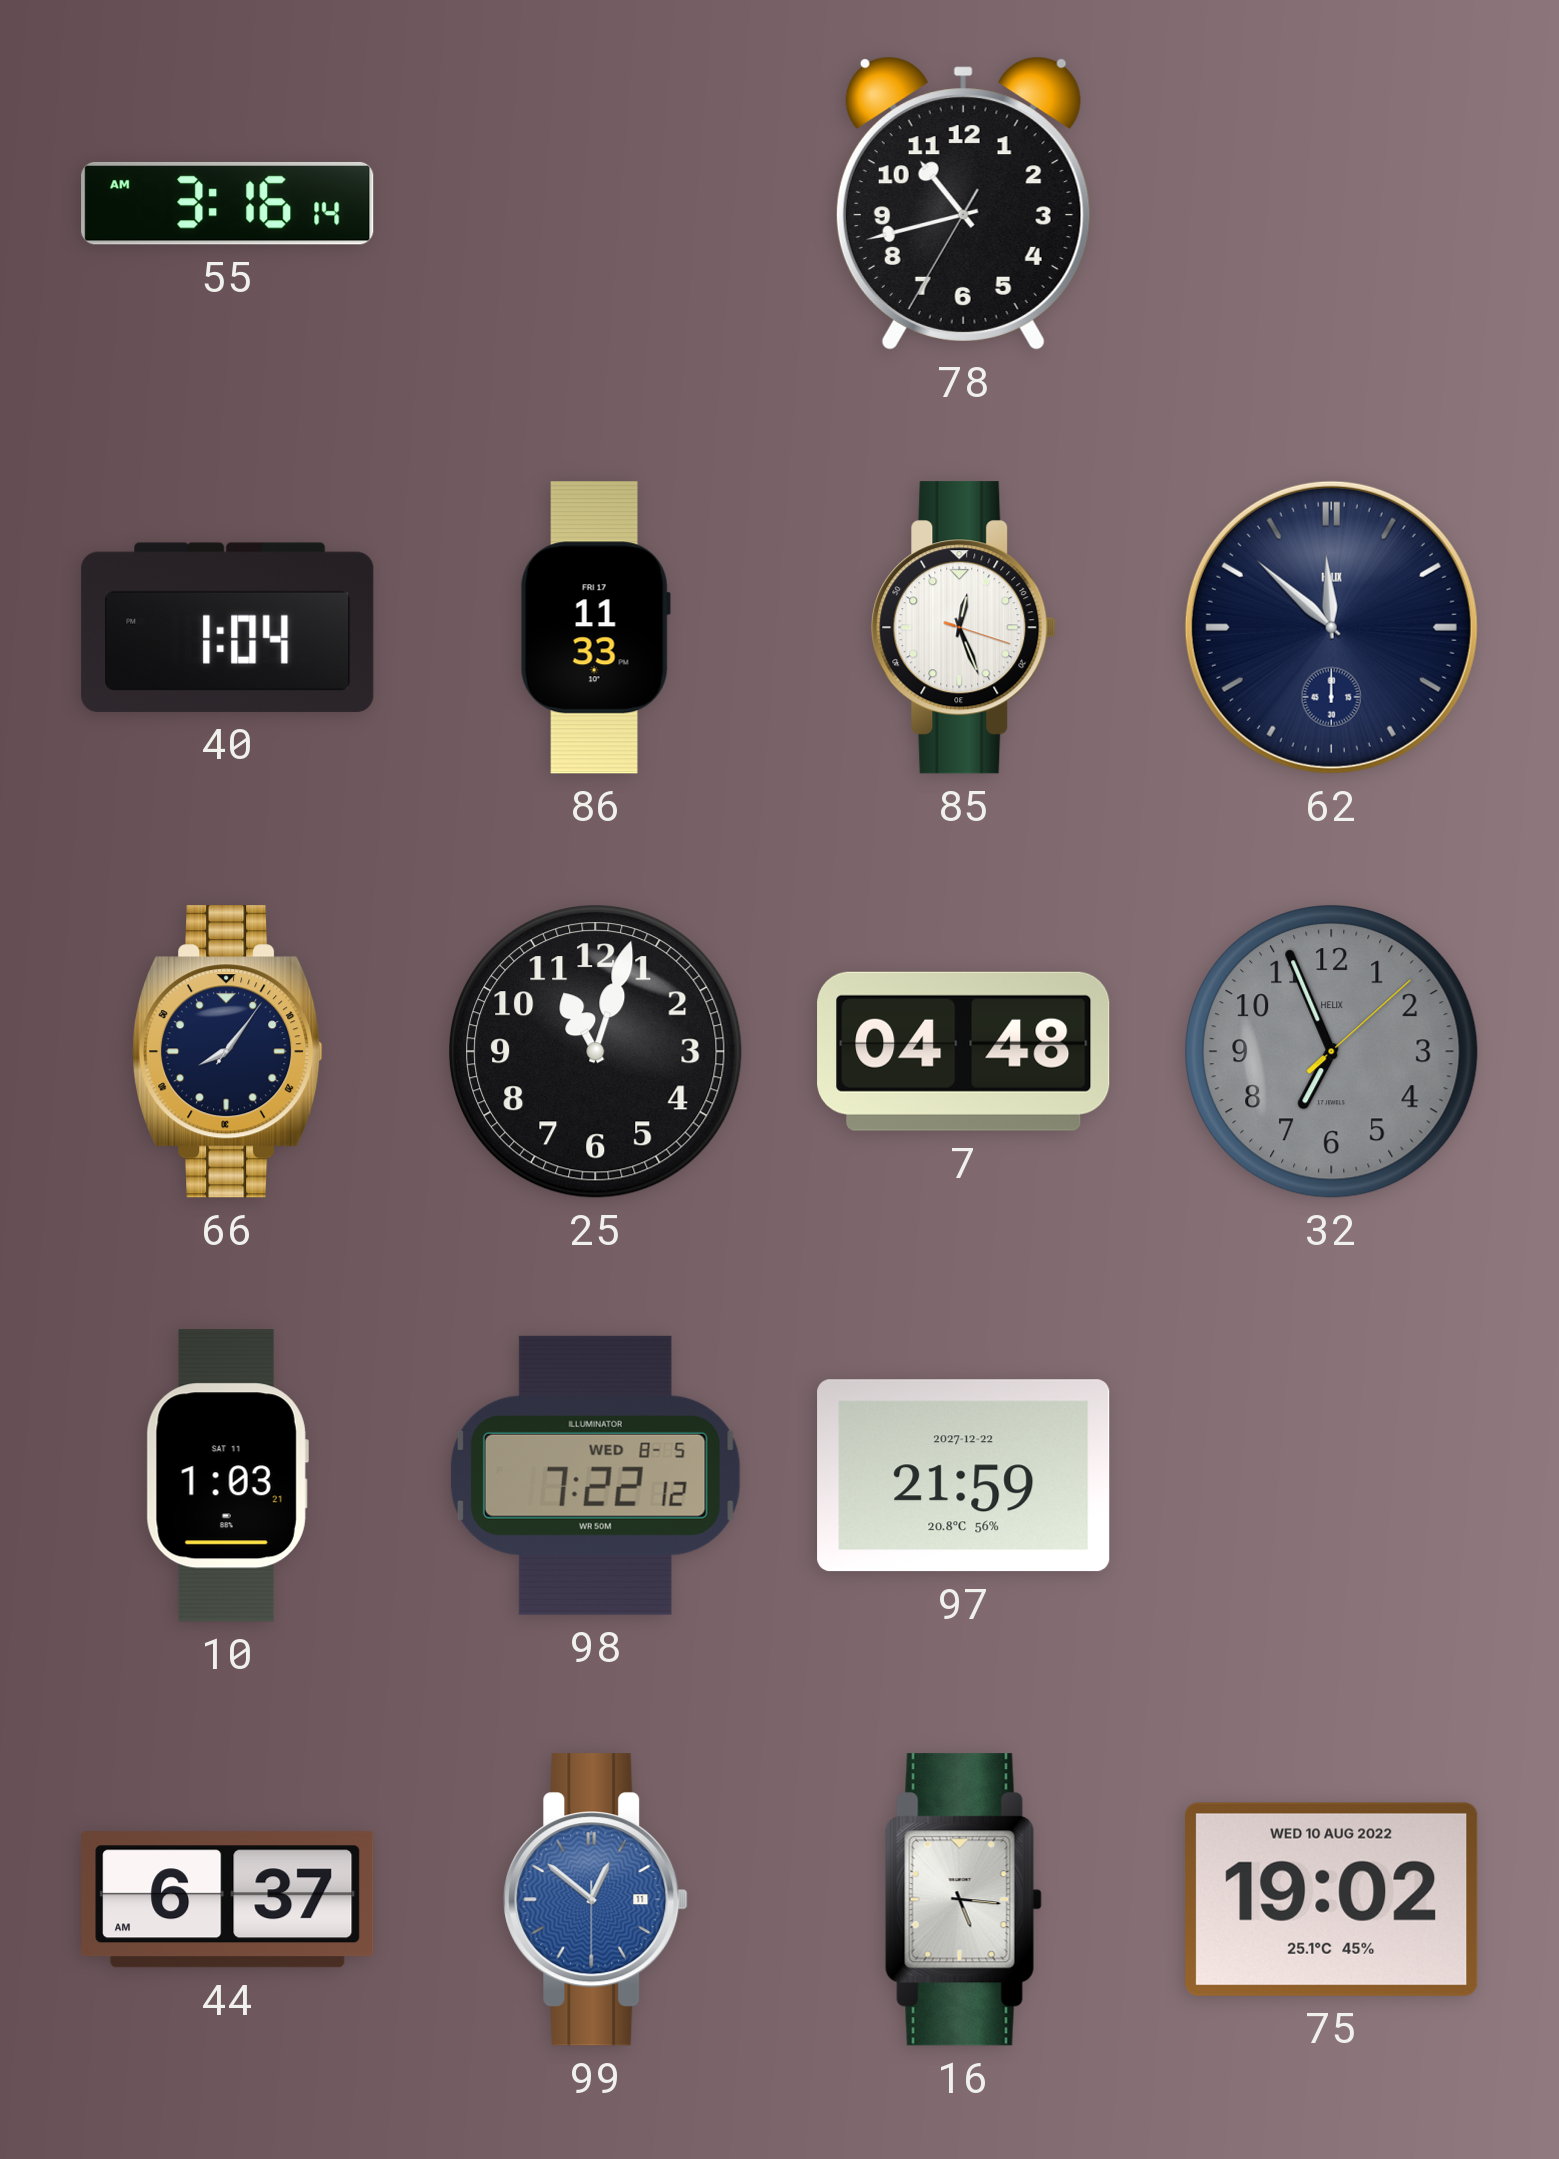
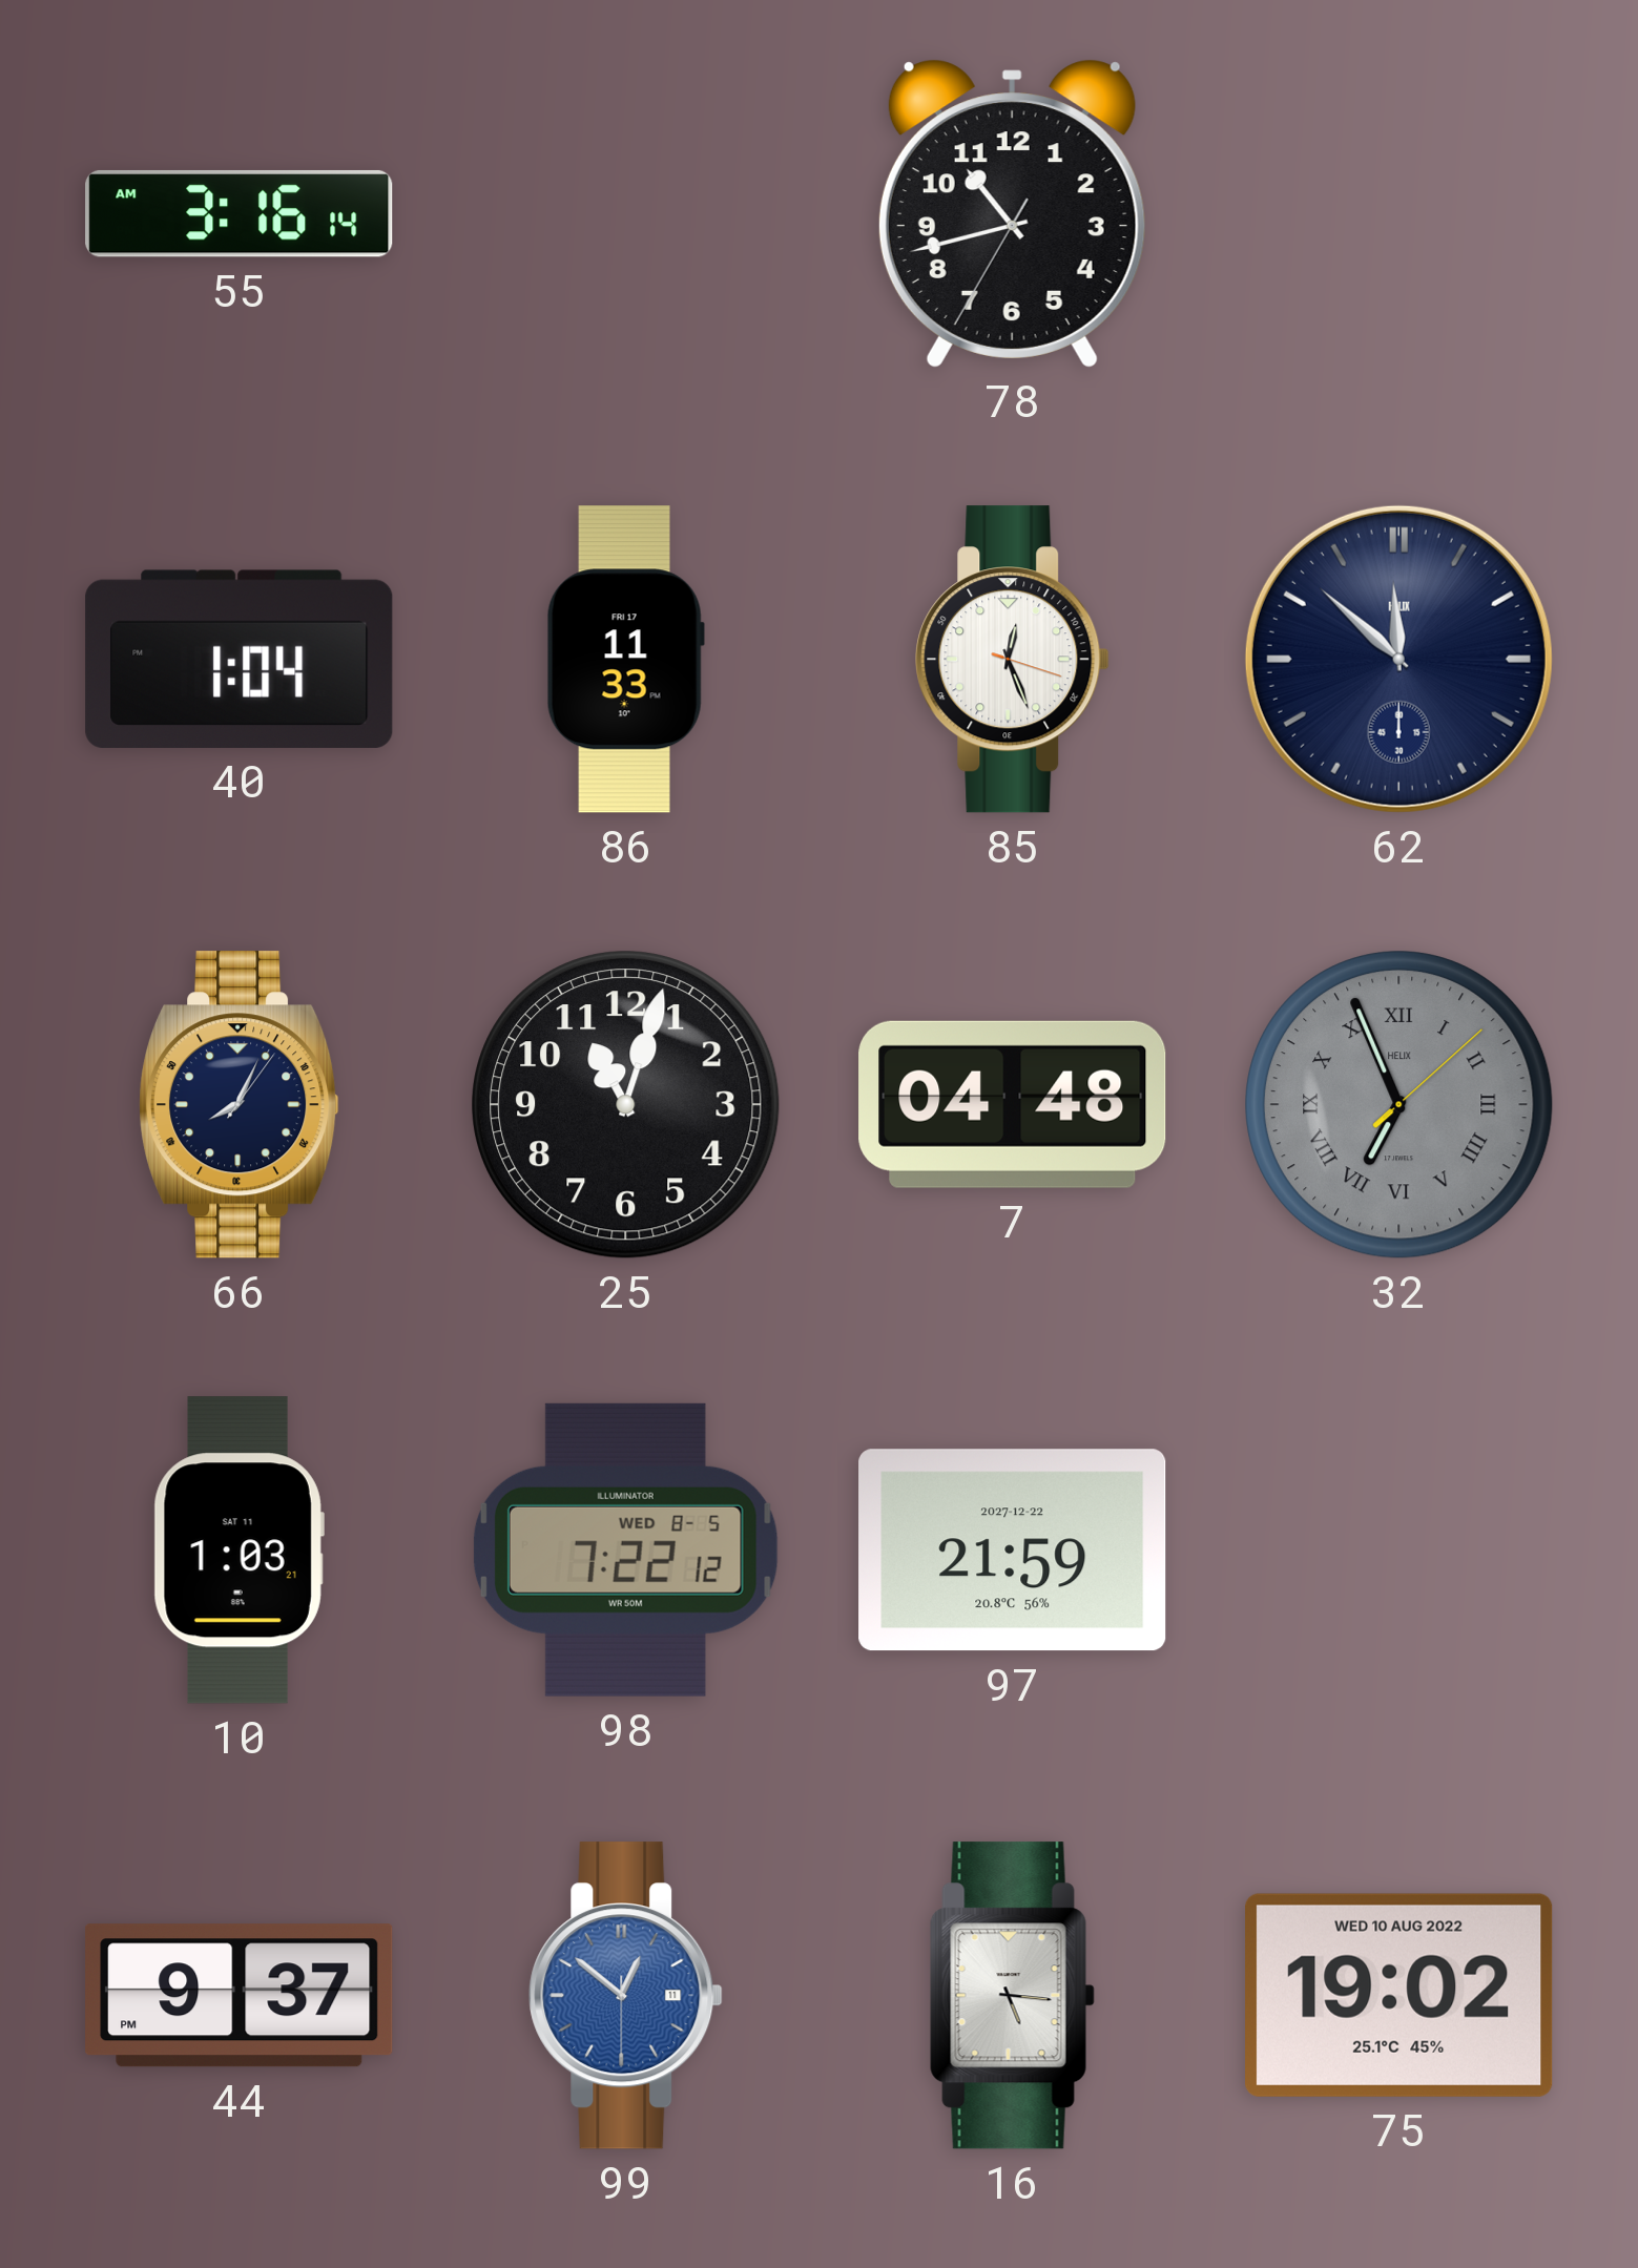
66: 8:06 -> 8:04 (240, 1105)
32 numerals: Arabic -> Roman (1399, 1105)
44: 6:37 -> 9:37 (240, 1996)
